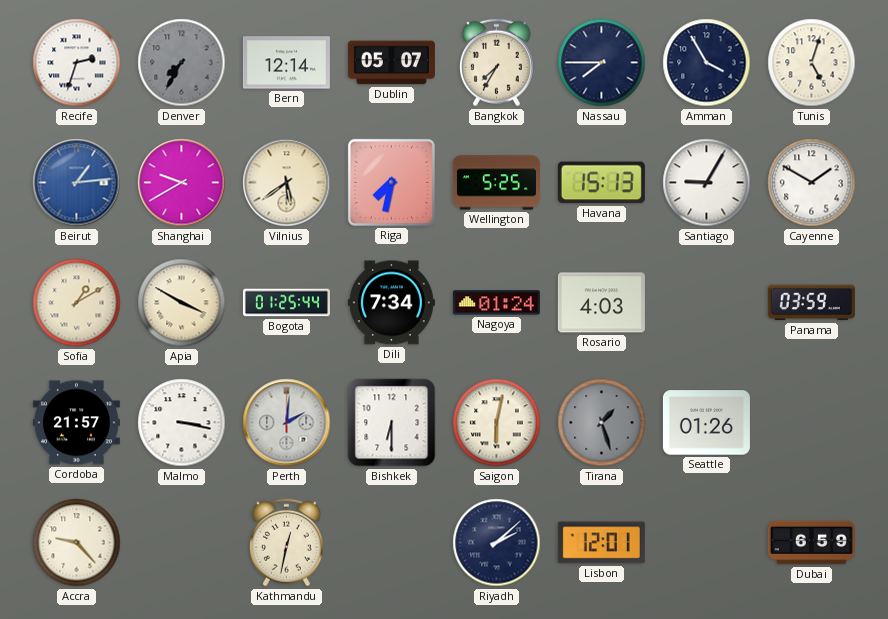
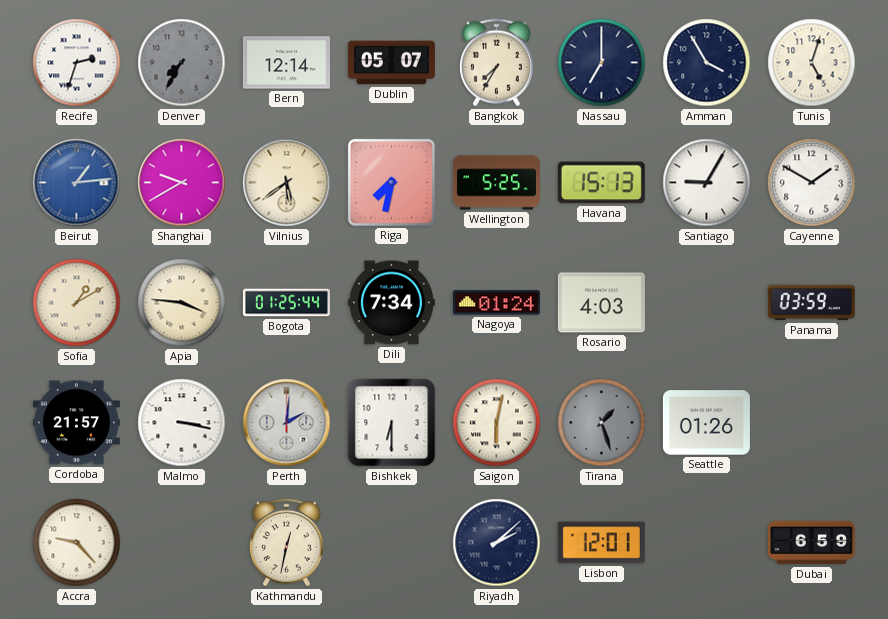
Nassau: 7:45 -> 7:00 (602, 63)
Apia: 3:50 -> 3:46 (182, 303)
